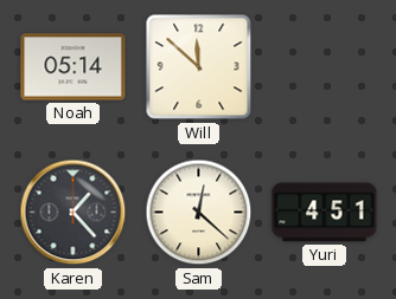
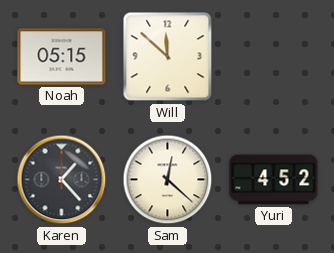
Noah: 05:14 -> 05:15 (62, 57)
Yuri: 4:51 -> 4:52 (274, 180)
